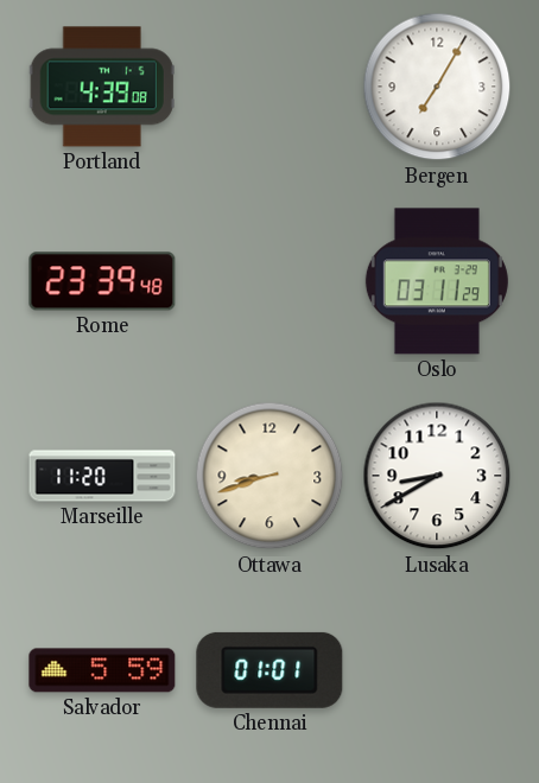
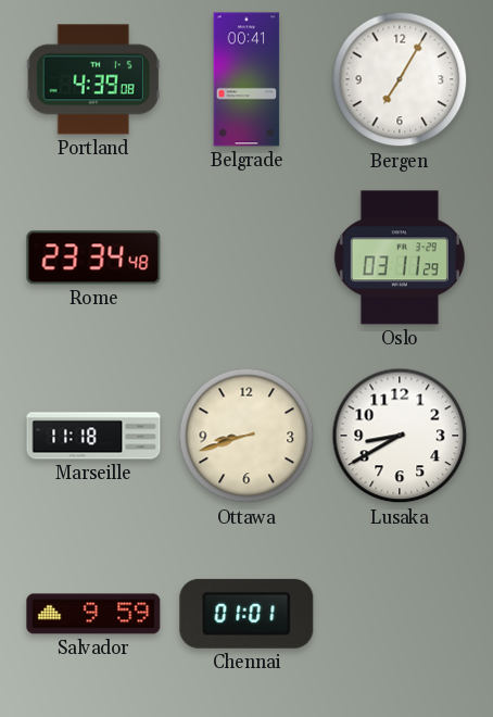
Belgrade: none -> 00:41 (246, 79)
Rome: 23:39 -> 23:34 (93, 257)
Marseille: 11:20 -> 11:18 (93, 436)
Salvador: 5:59 -> 9:59 (93, 614)
